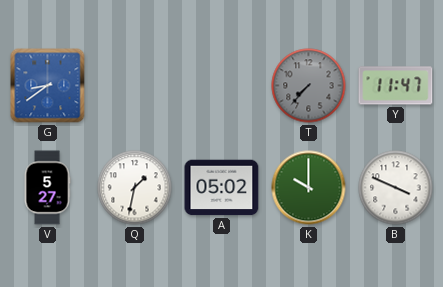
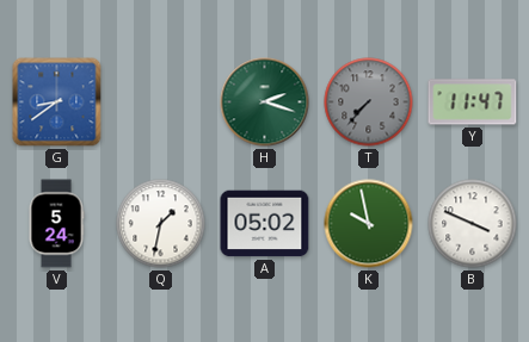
H: none -> 2:18 (265, 102)
V: 5:27 -> 5:24 (56, 224)
K: 10:00 -> 9:58 (369, 224)
